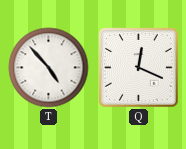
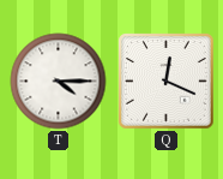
T: 4:53 -> 4:15 (59, 82)
